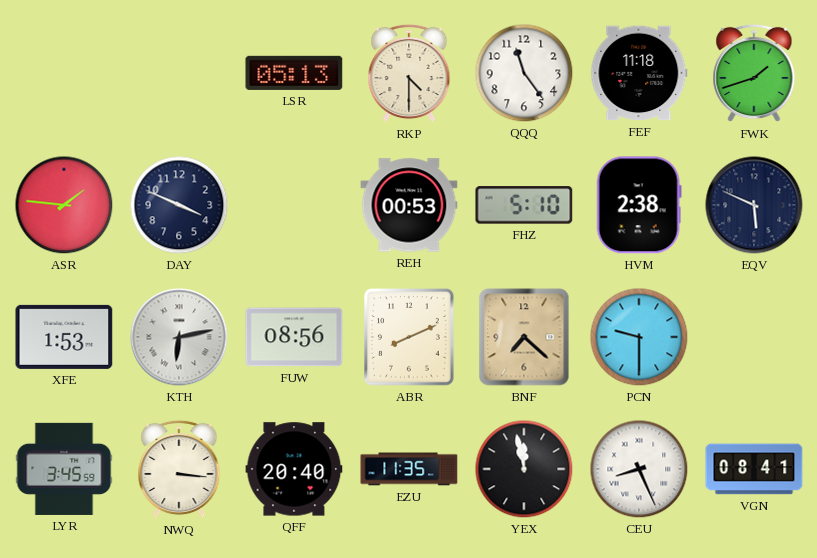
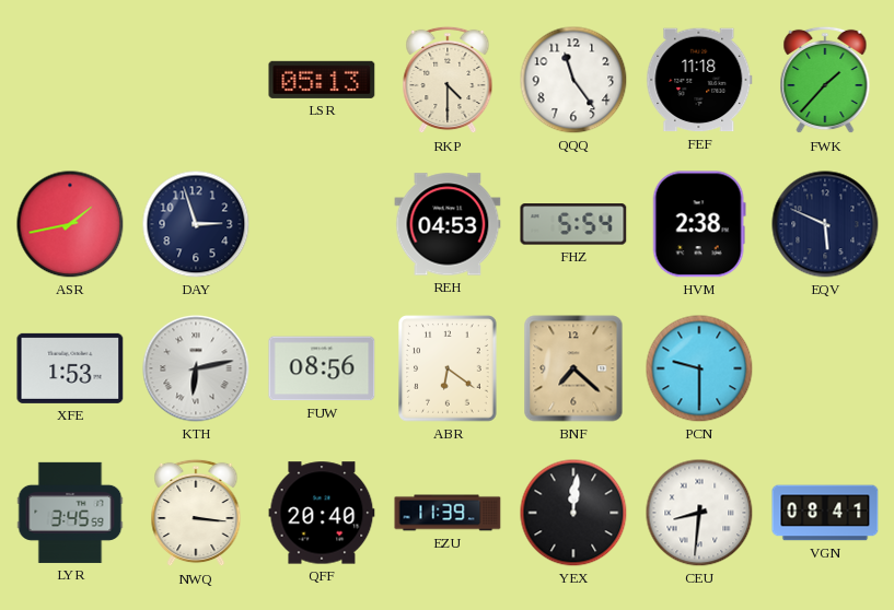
FWK: 1:42 -> 1:37 (825, 80)
ASR: 1:46 -> 1:43 (70, 224)
DAY: 3:49 -> 2:57 (196, 224)
REH: 00:53 -> 04:53 (448, 224)
FHZ: 5:10 -> 5:54 (573, 224)
ABR: 8:11 -> 6:21 (448, 368)
EZU: 11:35 -> 11:39 (448, 513)
YEX: 11:58 -> 12:01 (573, 513)
CEU: 8:26 -> 8:31 (699, 513)
